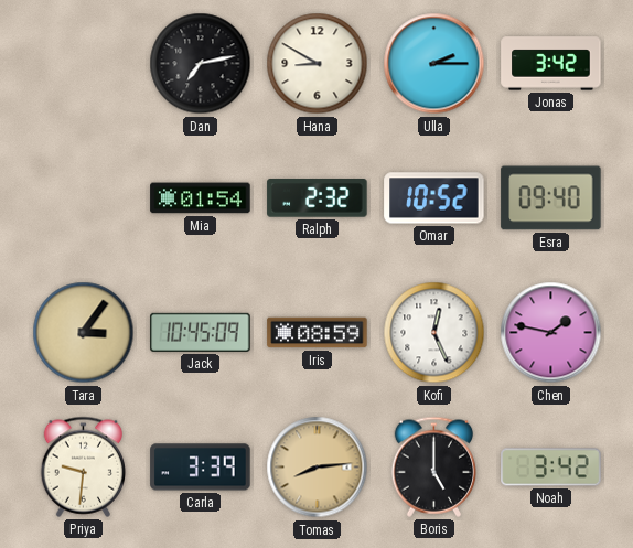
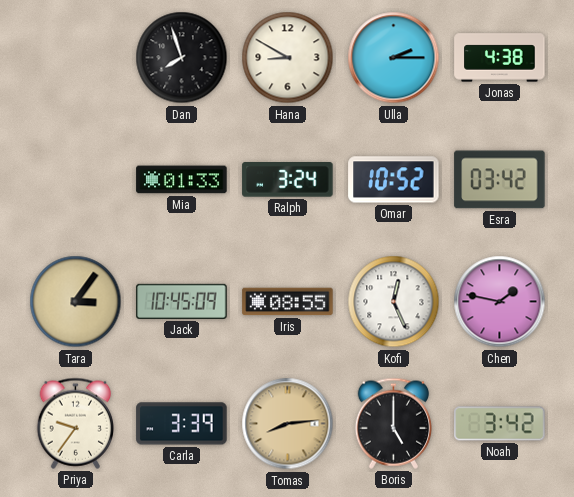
Dan: 7:13 -> 7:57 (182, 58)
Jonas: 3:42 -> 4:38 (500, 58)
Mia: 01:54 -> 01:33 (182, 180)
Ralph: 2:32 -> 3:24 (288, 180)
Esra: 09:40 -> 03:42 (500, 180)
Iris: 08:59 -> 08:55 (288, 302)
Priya: 9:31 -> 9:36 (75, 423)
